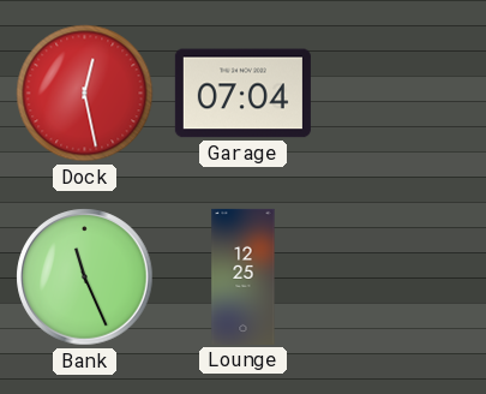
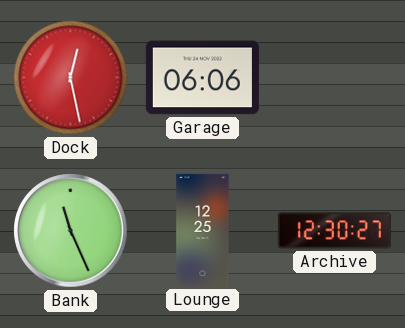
Garage: 07:04 -> 06:06 (202, 78)
Archive: none -> 12:30 (334, 231)
